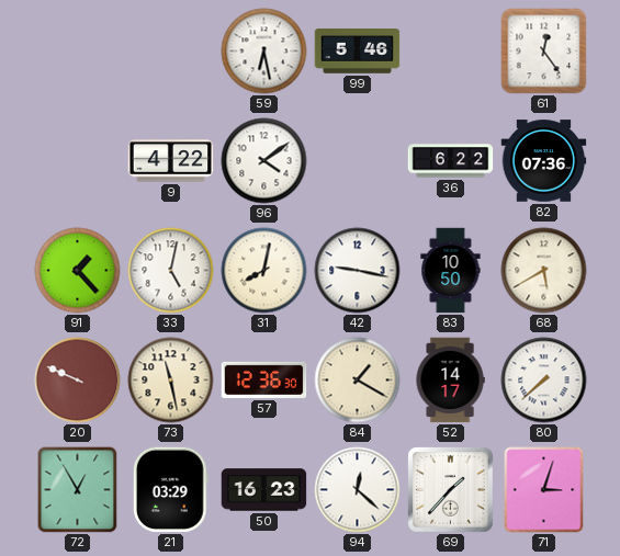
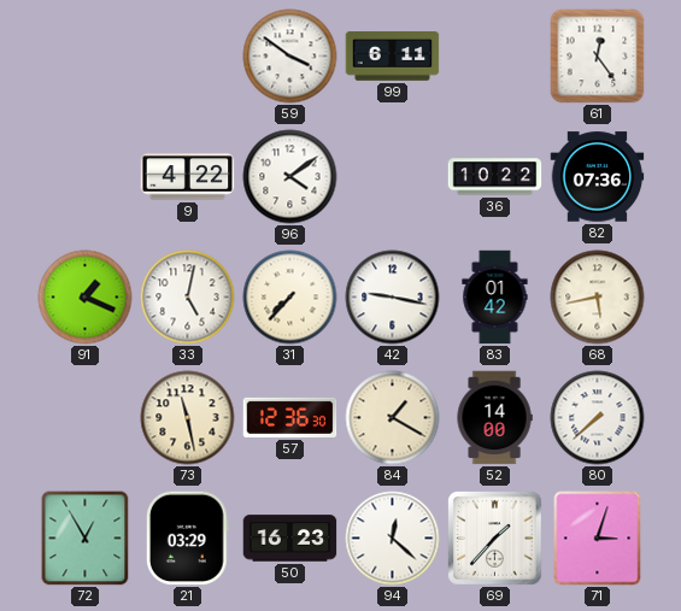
59: 6:28 -> 3:51 (290, 57)
99: 5:46 -> 6:11 (393, 57)
36: 6:22 -> 10:22 (495, 177)
91: 1:23 -> 1:19 (86, 298)
31: 8:02 -> 7:37 (290, 298)
83: 10:50 -> 01:42 (495, 298)
68: 5:40 -> 5:43 (598, 298)
20: 9:49 -> none (78, 381)
52: 14:17 -> 14:00 (494, 418)
